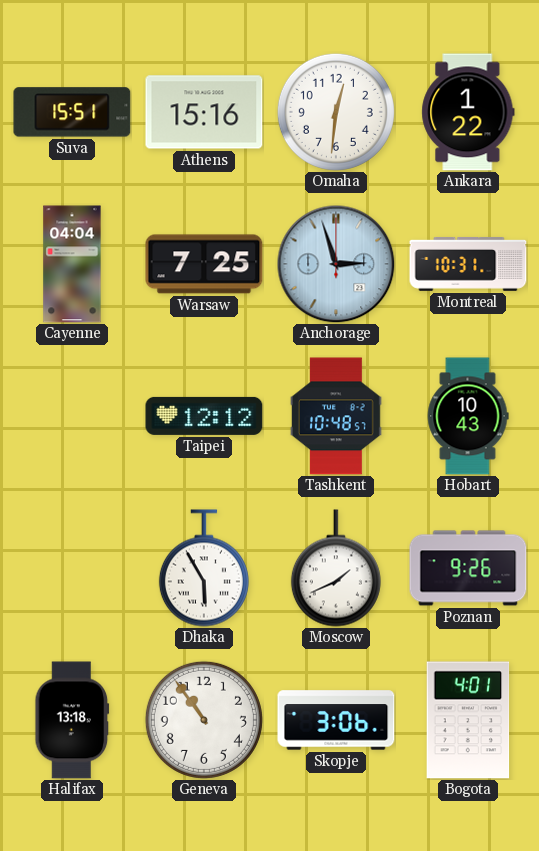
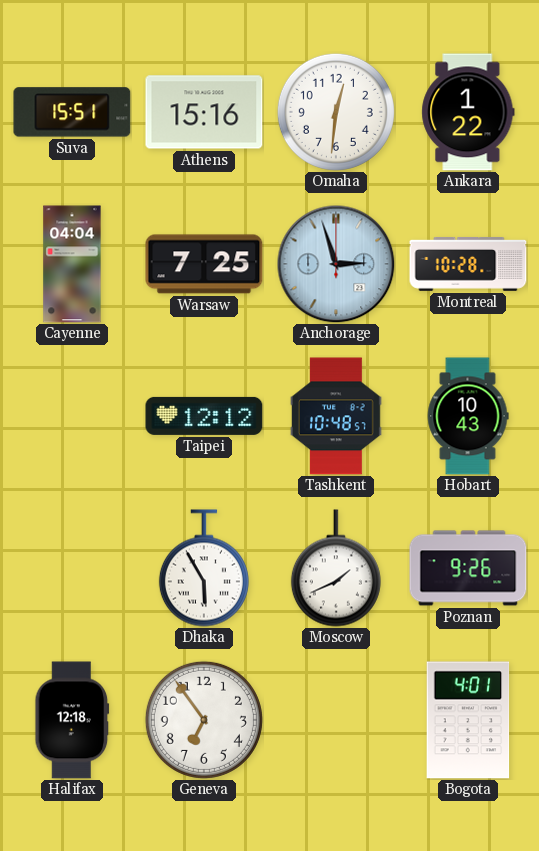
Montreal: 10:31 -> 10:28 (468, 264)
Halifax: 13:18 -> 12:18 (72, 720)
Geneva: 10:54 -> 6:54 (204, 720)
Skopje: 3:06 -> none (336, 720)
